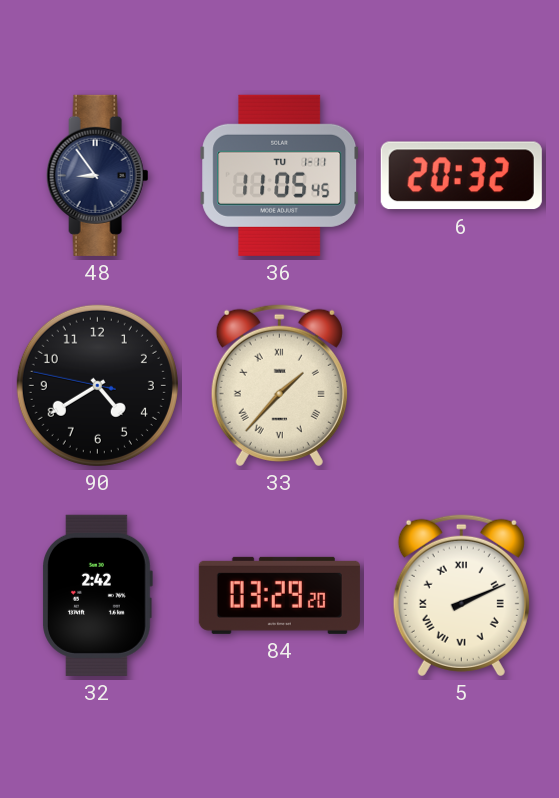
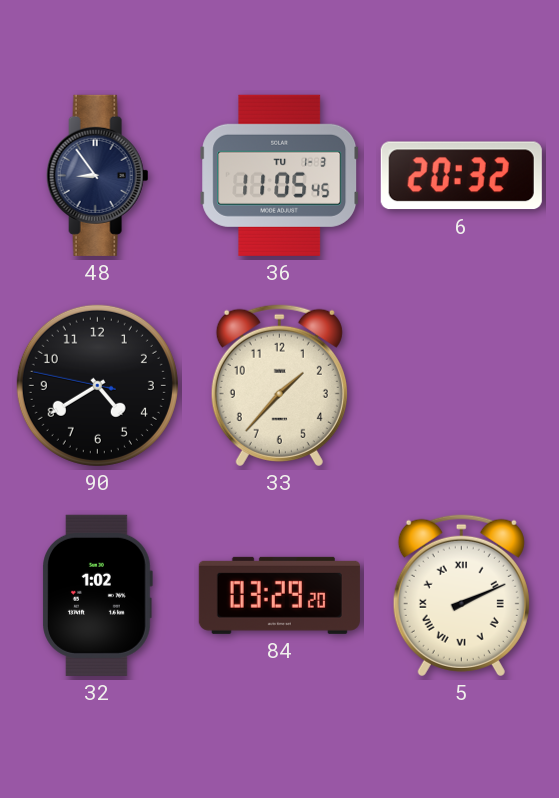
36 date: TU 1-11 -> TU 1-3 (280, 175)
33 numerals: Roman -> Arabic (279, 385)
32: 2:42 -> 1:02 (97, 595)
